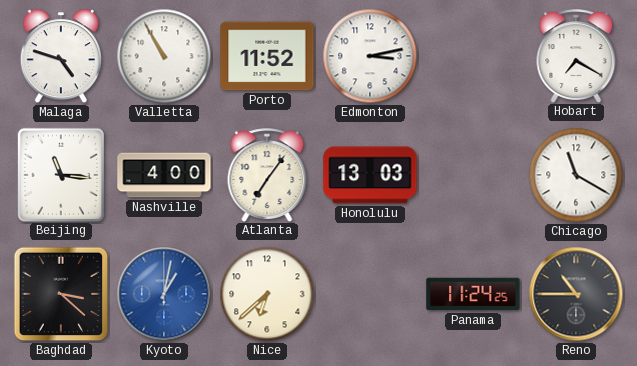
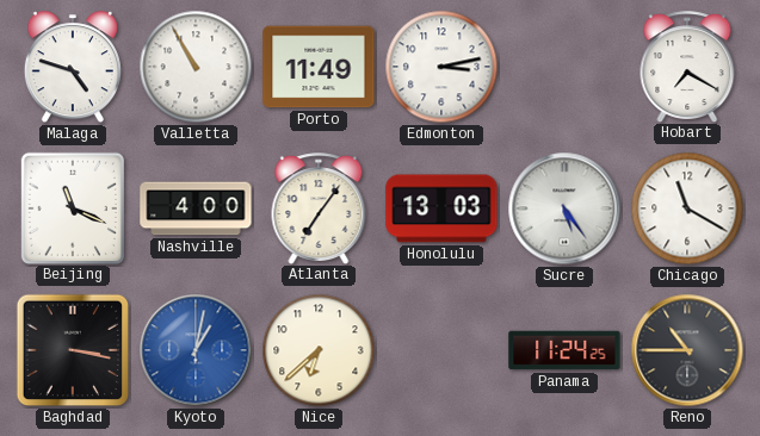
Porto: 11:52 -> 11:49 (319, 67)
Beijing: 11:16 -> 11:19 (72, 207)
Sucre: none -> 5:24 (564, 208)
Baghdad: 3:22 -> 3:17 (73, 350)
